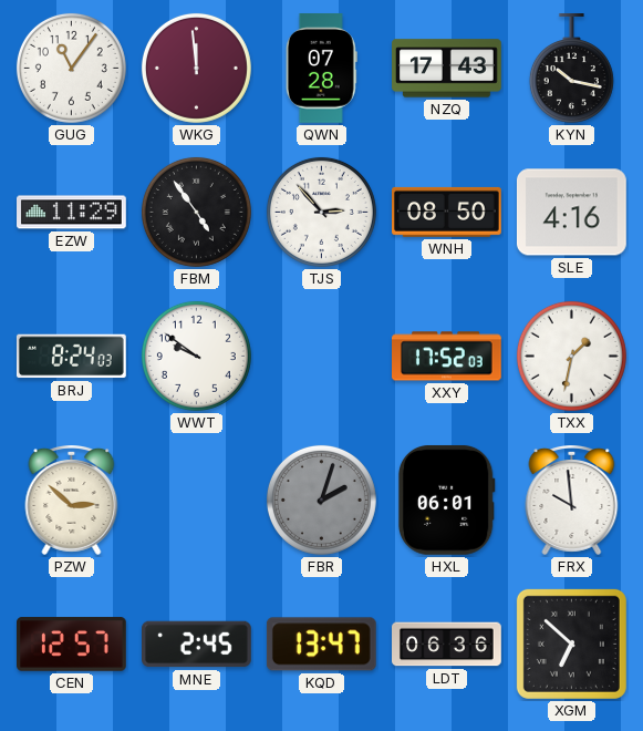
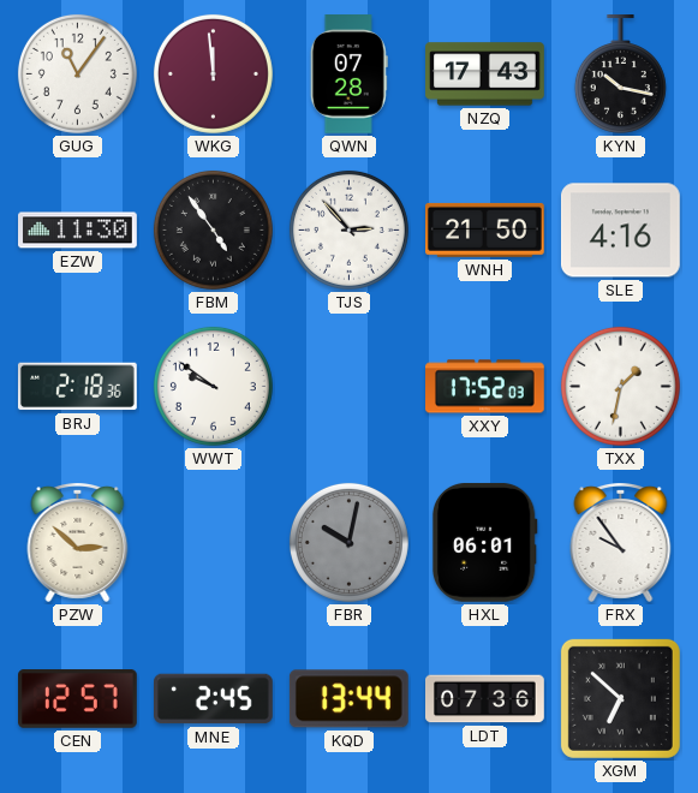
EZW: 11:29 -> 11:30 (78, 231)
WNH: 08:50 -> 21:50 (485, 229)
BRJ: 8:24 -> 2:18 (78, 387)
FBR: 2:03 -> 10:02 (348, 542)
FRX: 9:59 -> 9:54 (621, 543)
KQD: 13:47 -> 13:44 (348, 699)
LDT: 06:36 -> 07:36 (485, 699)
